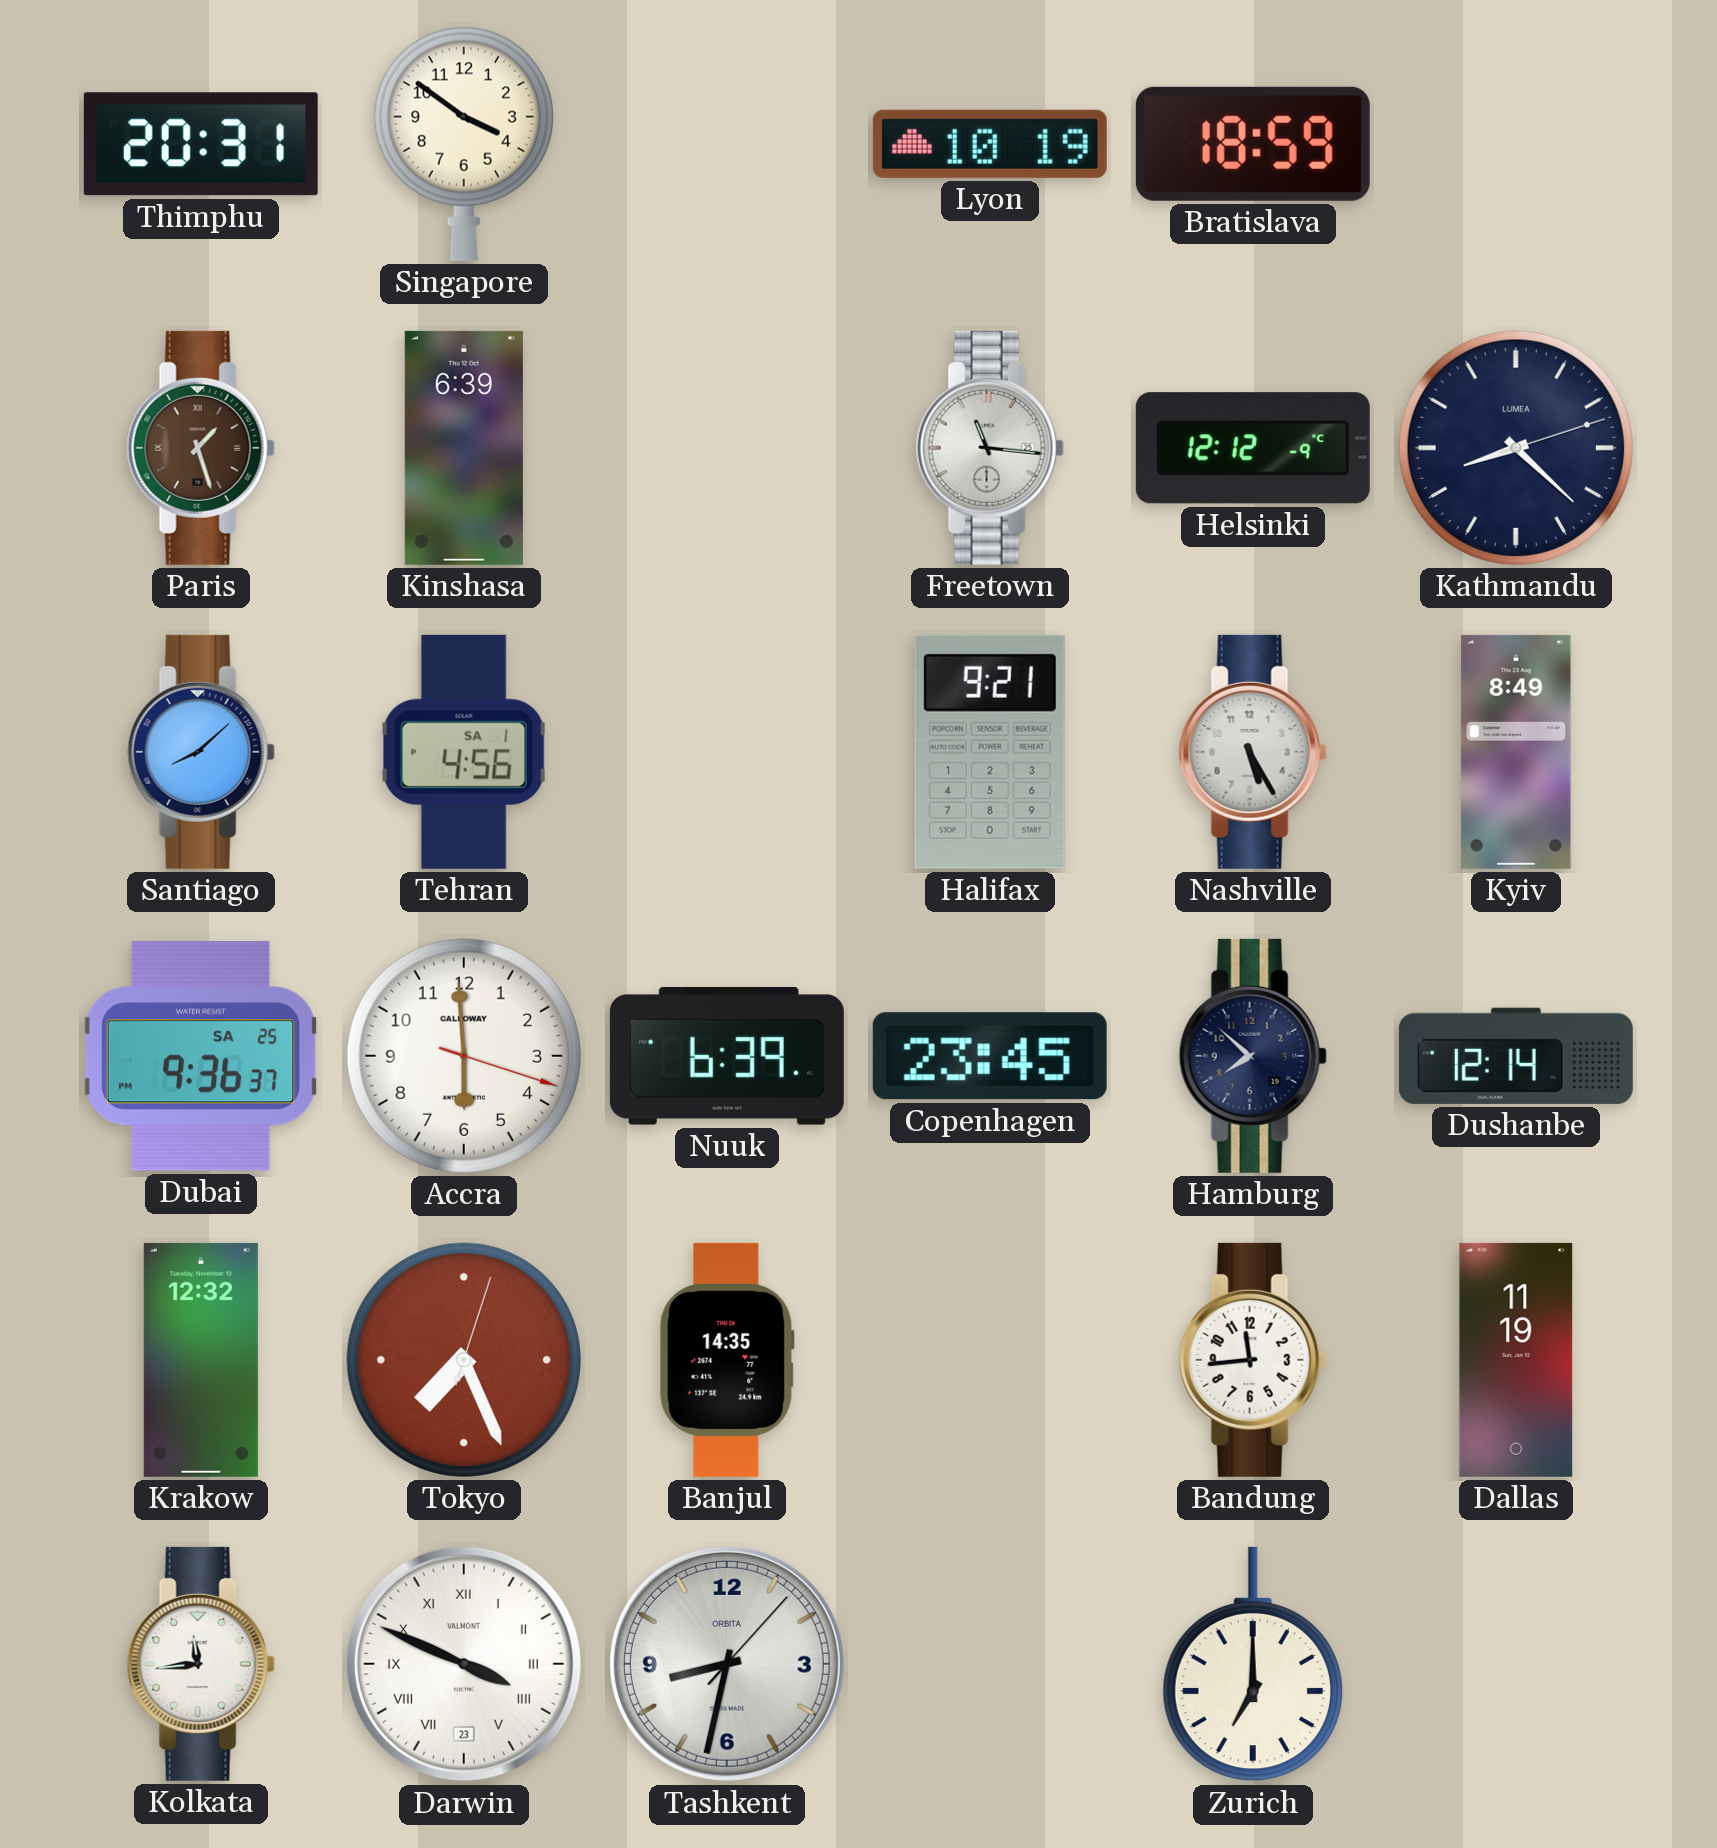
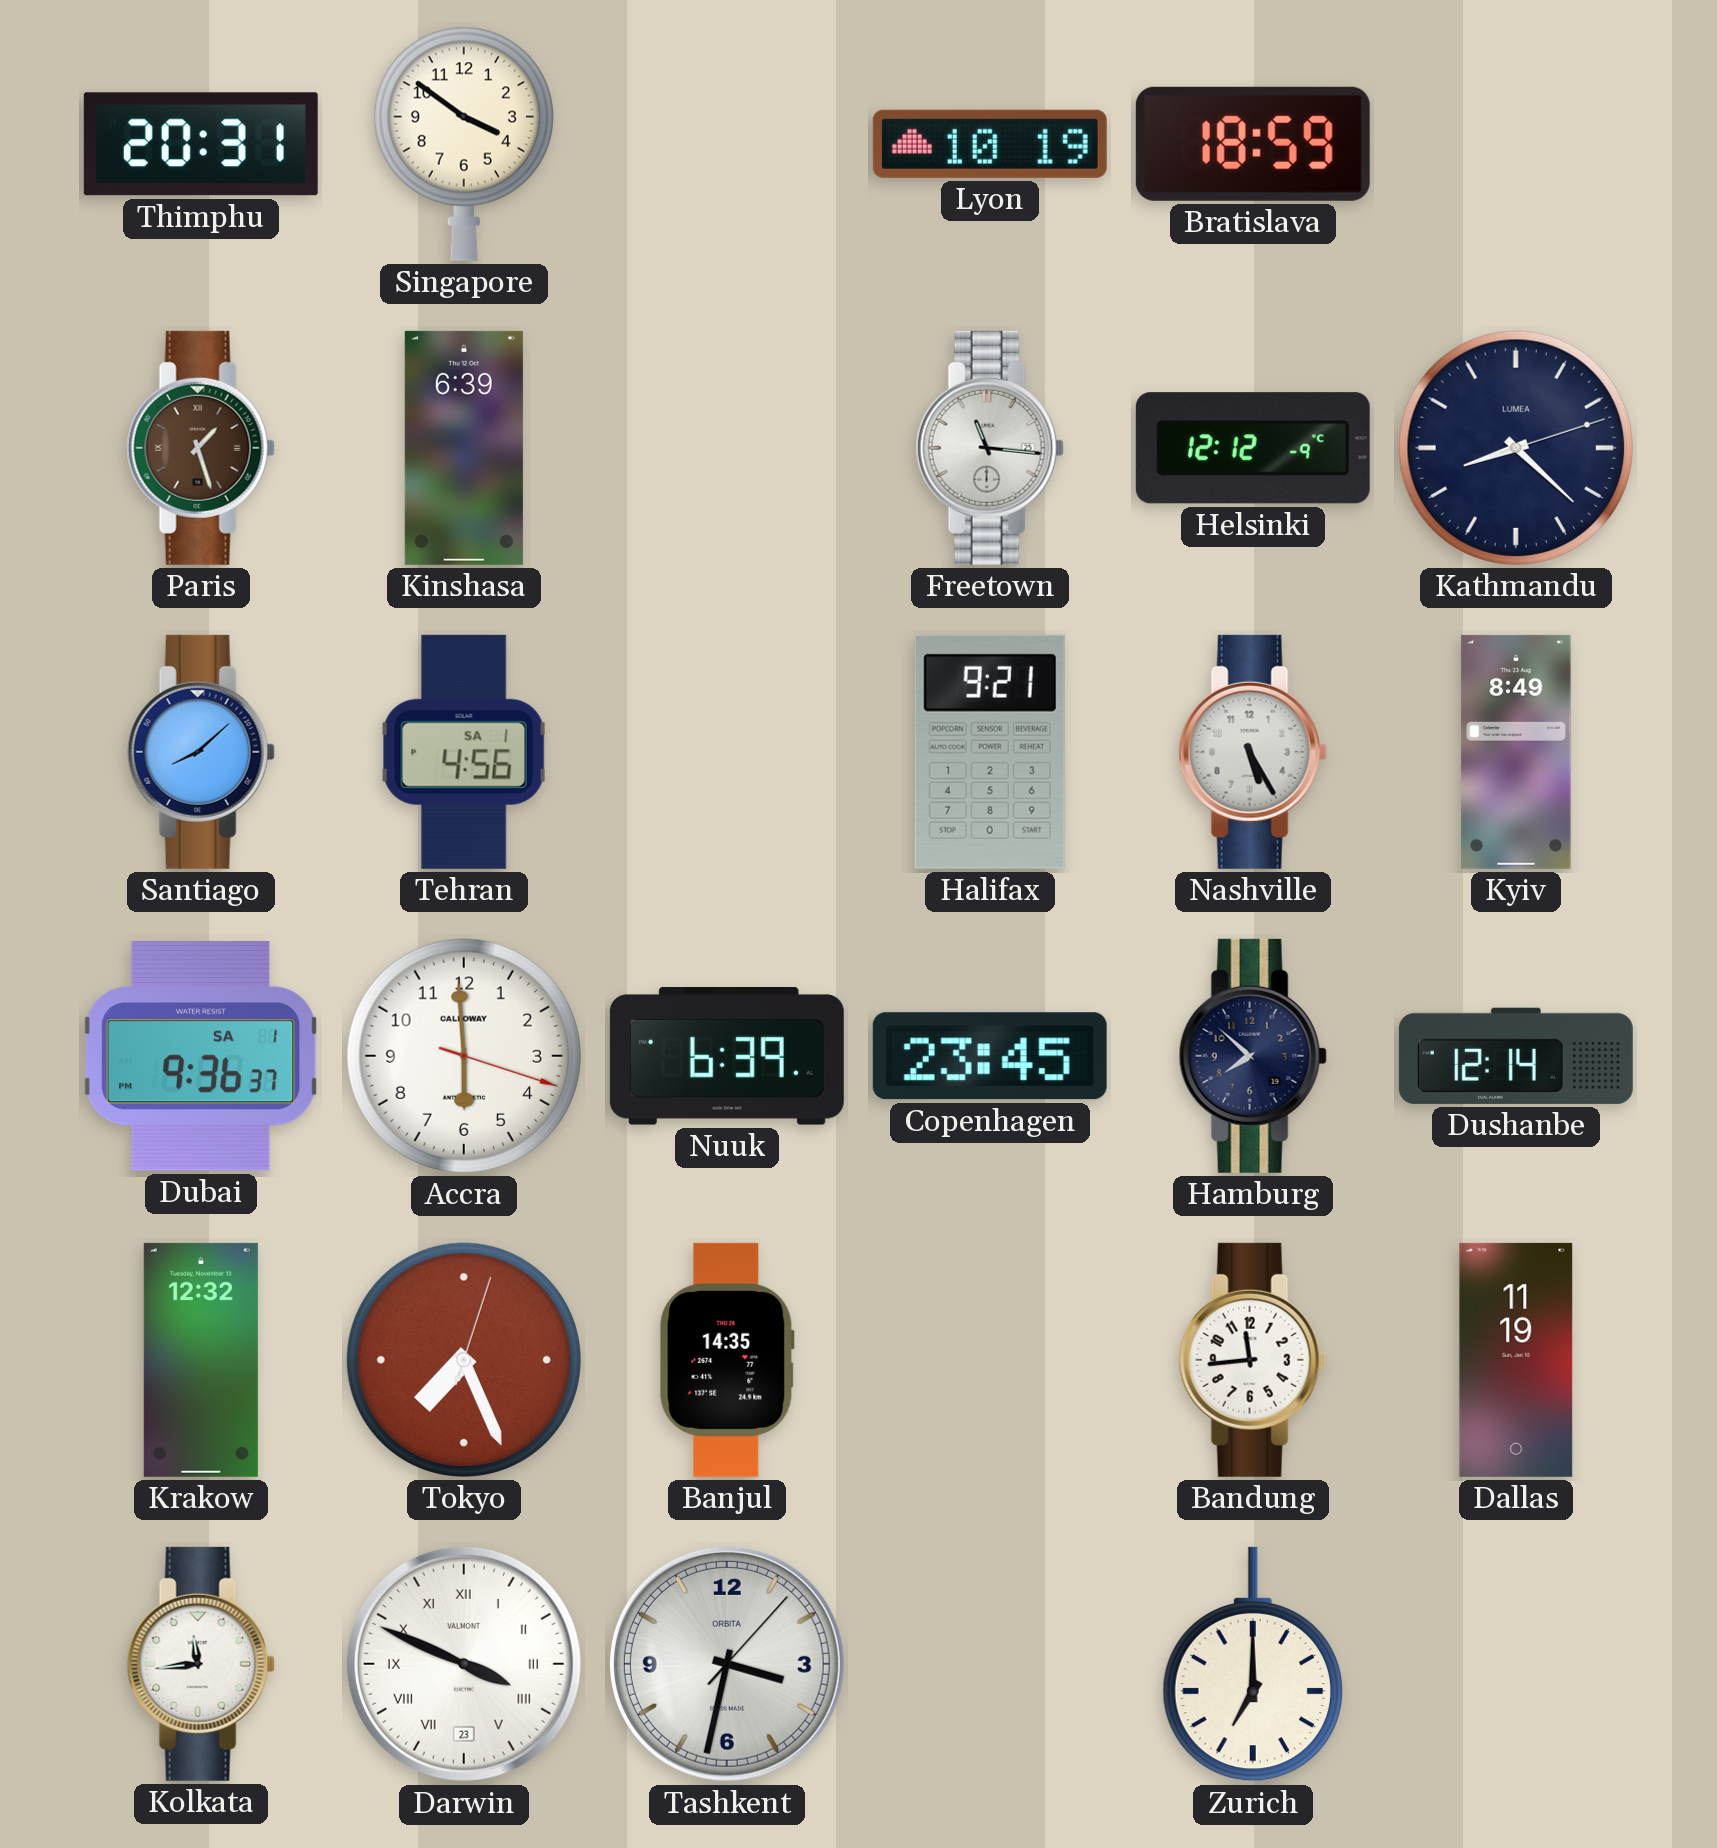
Dubai date: SA 25 -> SA 1 (201, 1056)
Tashkent: 8:32 -> 3:32 (727, 1664)
